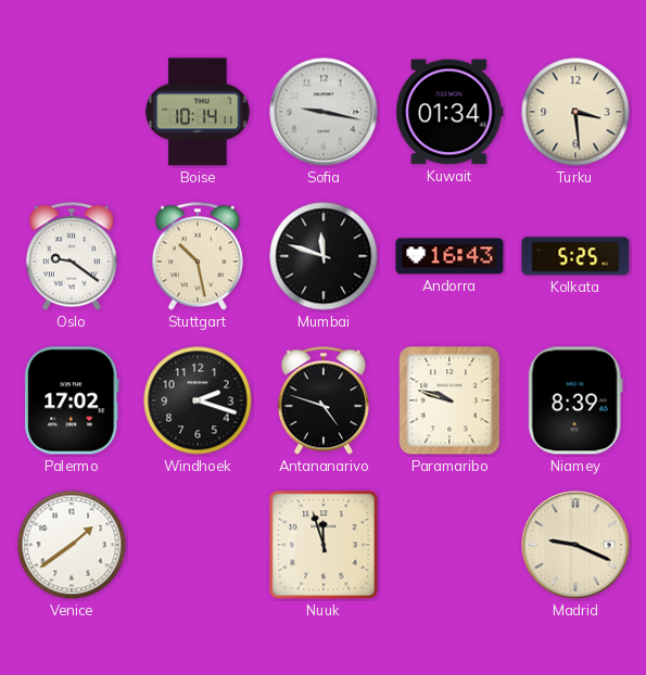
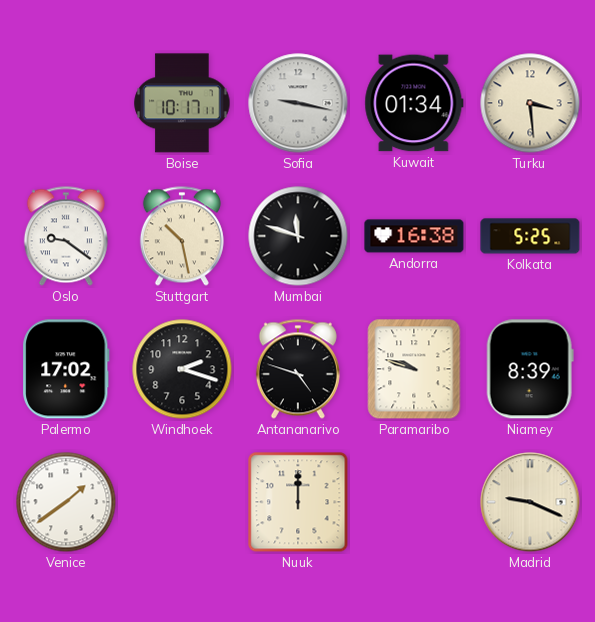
Boise: 10:14 -> 10:17 (182, 103)
Andorra: 16:43 -> 16:38 (414, 236)
Nuuk: 11:57 -> 12:00 (298, 502)
